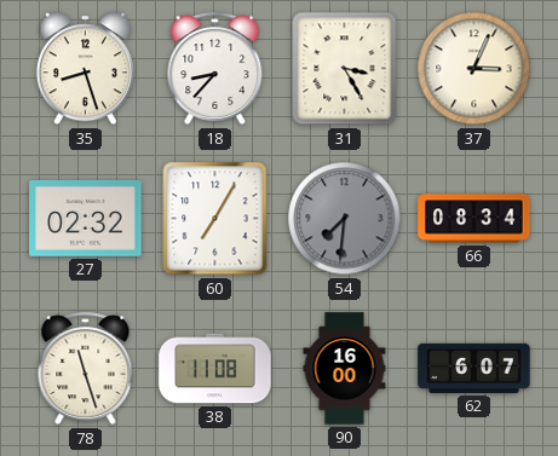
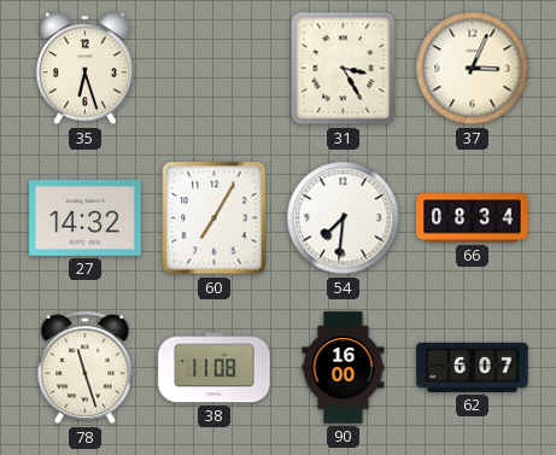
35: 8:27 -> 6:27 (84, 69)
18: 8:37 -> none (215, 69)
27: 02:32 -> 14:32 (86, 217)
54 dial: grey -> white (344, 218)
